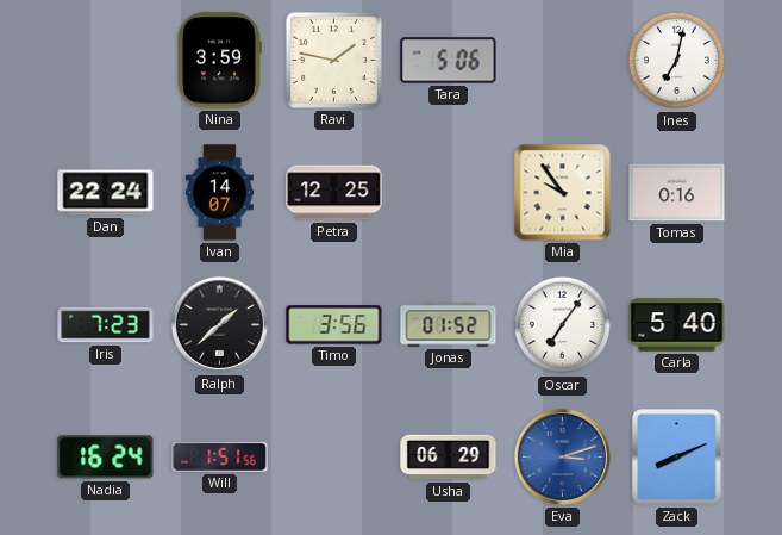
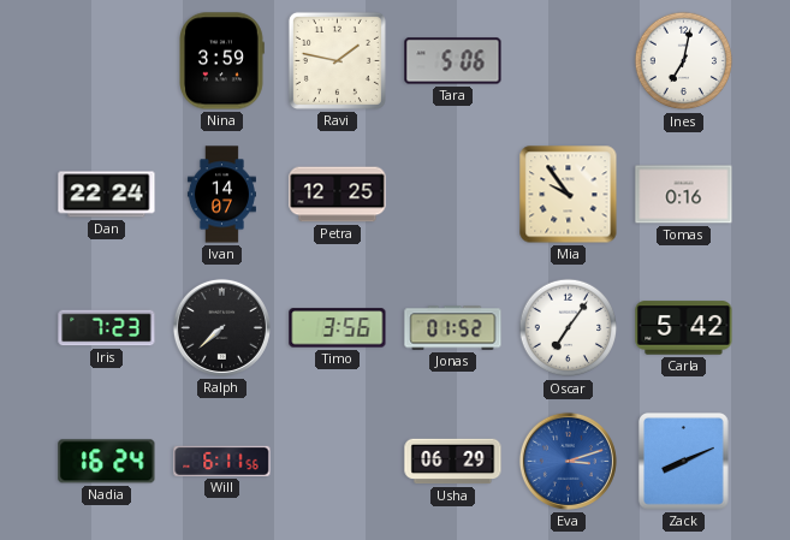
Ralph: 1:38 -> 7:38 (221, 327)
Carla: 5:40 -> 5:42 (684, 328)
Will: 1:51 -> 6:11 (222, 461)
